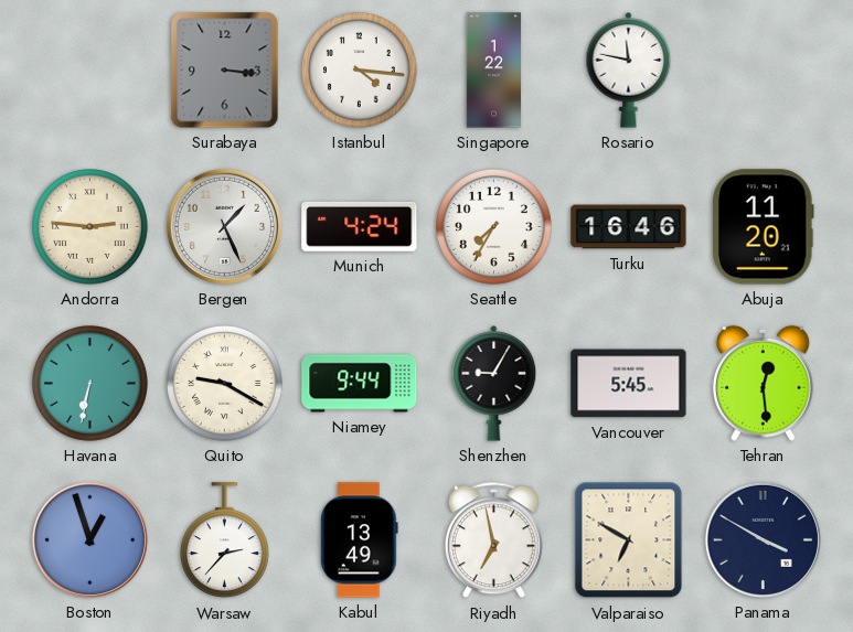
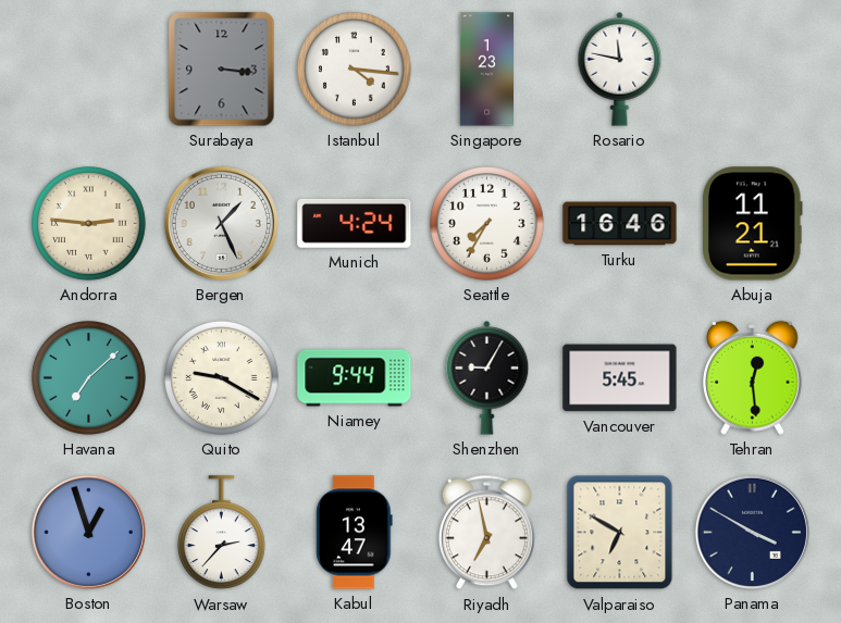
Singapore: 1:22 -> 1:23 (487, 70)
Abuja: 11:20 -> 11:21 (753, 224)
Havana: 6:32 -> 7:08 (89, 378)
Kabul: 13:49 -> 13:47 (355, 533)
